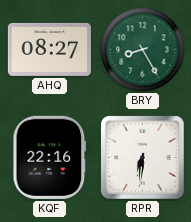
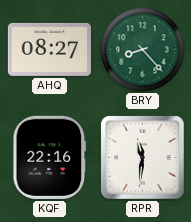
BRY: 8:25 -> 8:23 (143, 50)
RPR: 6:31 -> 11:31 (143, 158)
